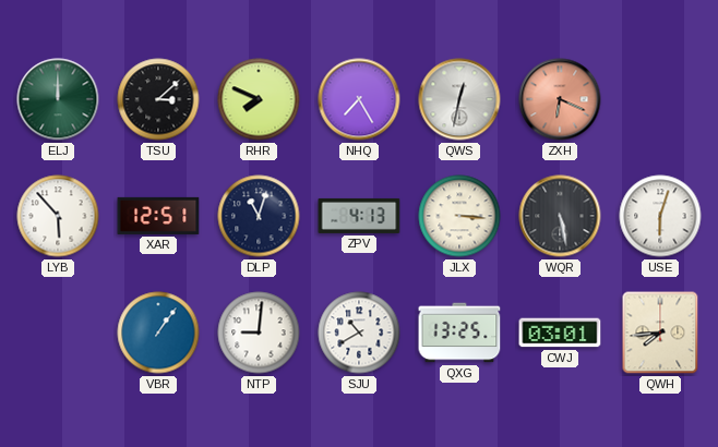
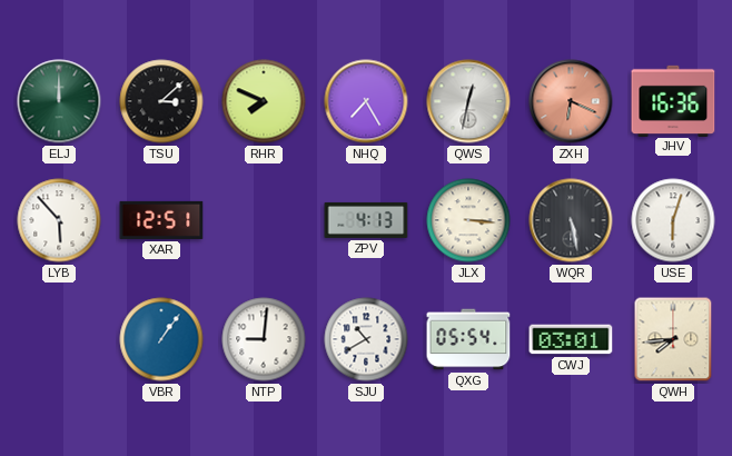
JHV: none -> 16:36 (673, 100)
DLP: 11:03 -> none (259, 216)
QXG: 13:25 -> 05:54 (468, 339)
